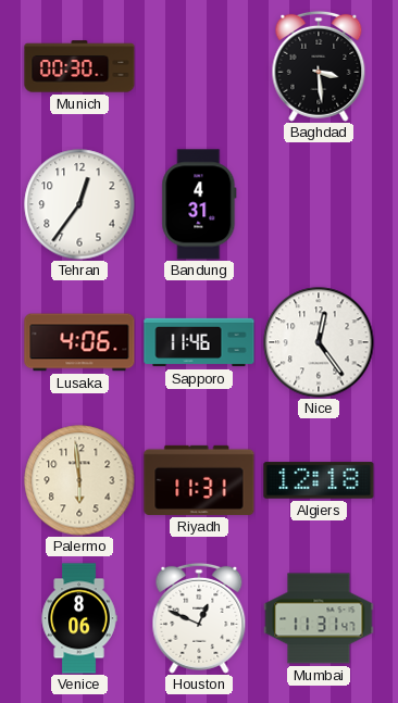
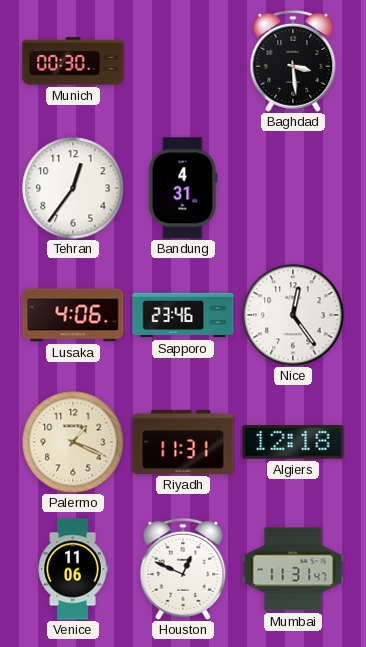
Sapporo: 11:46 -> 23:46 (183, 315)
Palermo: 5:59 -> 1:19 (73, 442)
Venice: 8:06 -> 11:06 (73, 569)
